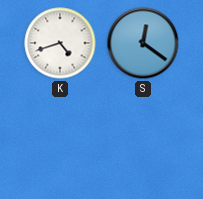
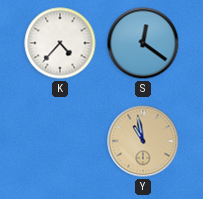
K: 4:42 -> 4:37 (60, 43)
Y: none -> 10:58 (143, 141)
